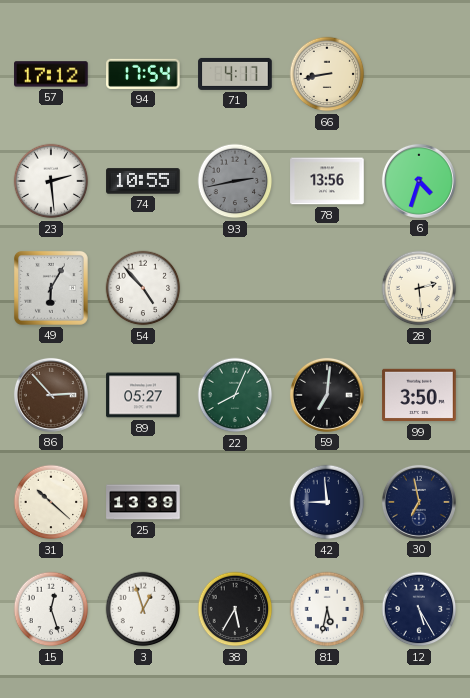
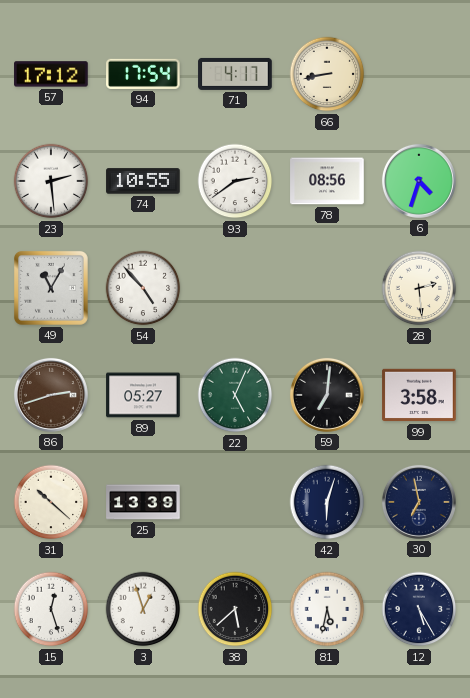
93: 2:43 -> 2:39 (235, 181)
93 dial: grey -> white (235, 181)
78: 13:56 -> 08:56 (327, 181)
49: 6:05 -> 11:05 (51, 288)
86: 2:53 -> 2:42 (51, 395)
22: 8:04 -> 5:04 (235, 395)
99: 3:50 -> 3:58 (419, 395)
42: 8:59 -> 6:03 (327, 502)
38: 5:35 -> 5:38 (235, 609)
